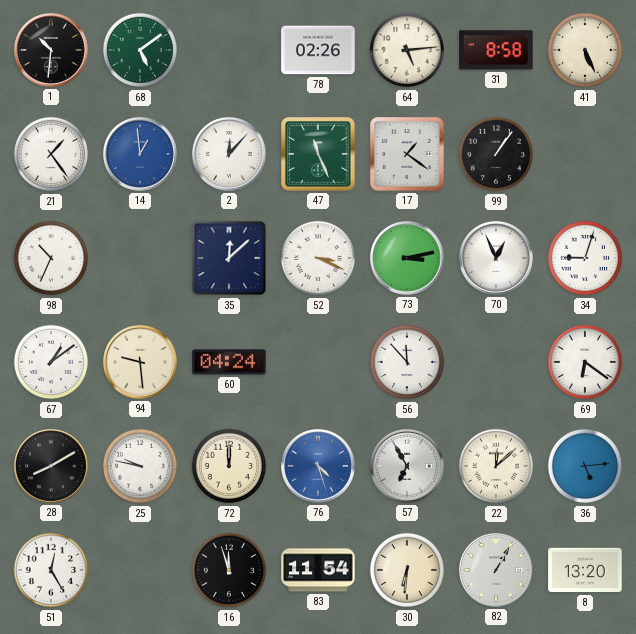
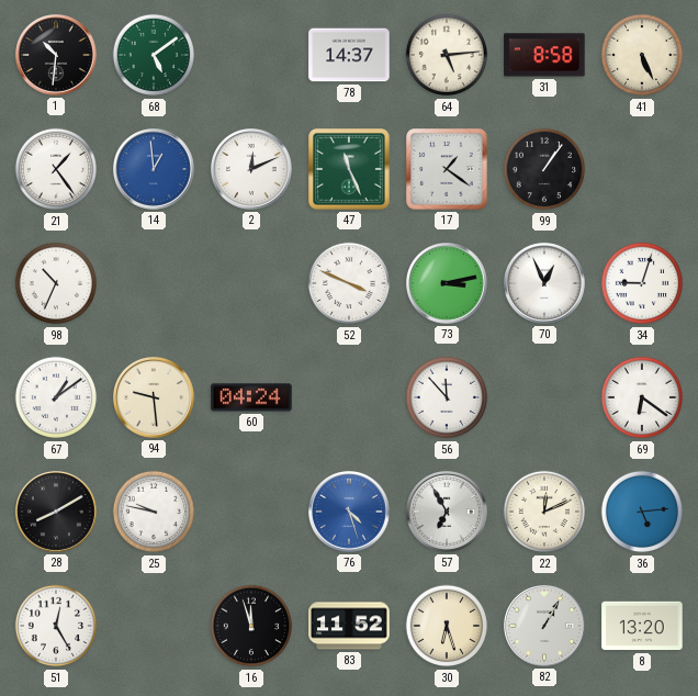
78: 02:26 -> 14:37 (349, 55)
2: 12:07 -> 12:11 (252, 170)
35: 12:08 -> none (229, 258)
52: 3:19 -> 3:49 (349, 283)
72: 12:00 -> none (229, 466)
22: 12:08 -> 12:11 (544, 512)
83: 11:54 -> 11:52 (349, 626)
30: 6:31 -> 6:27 (447, 626)
